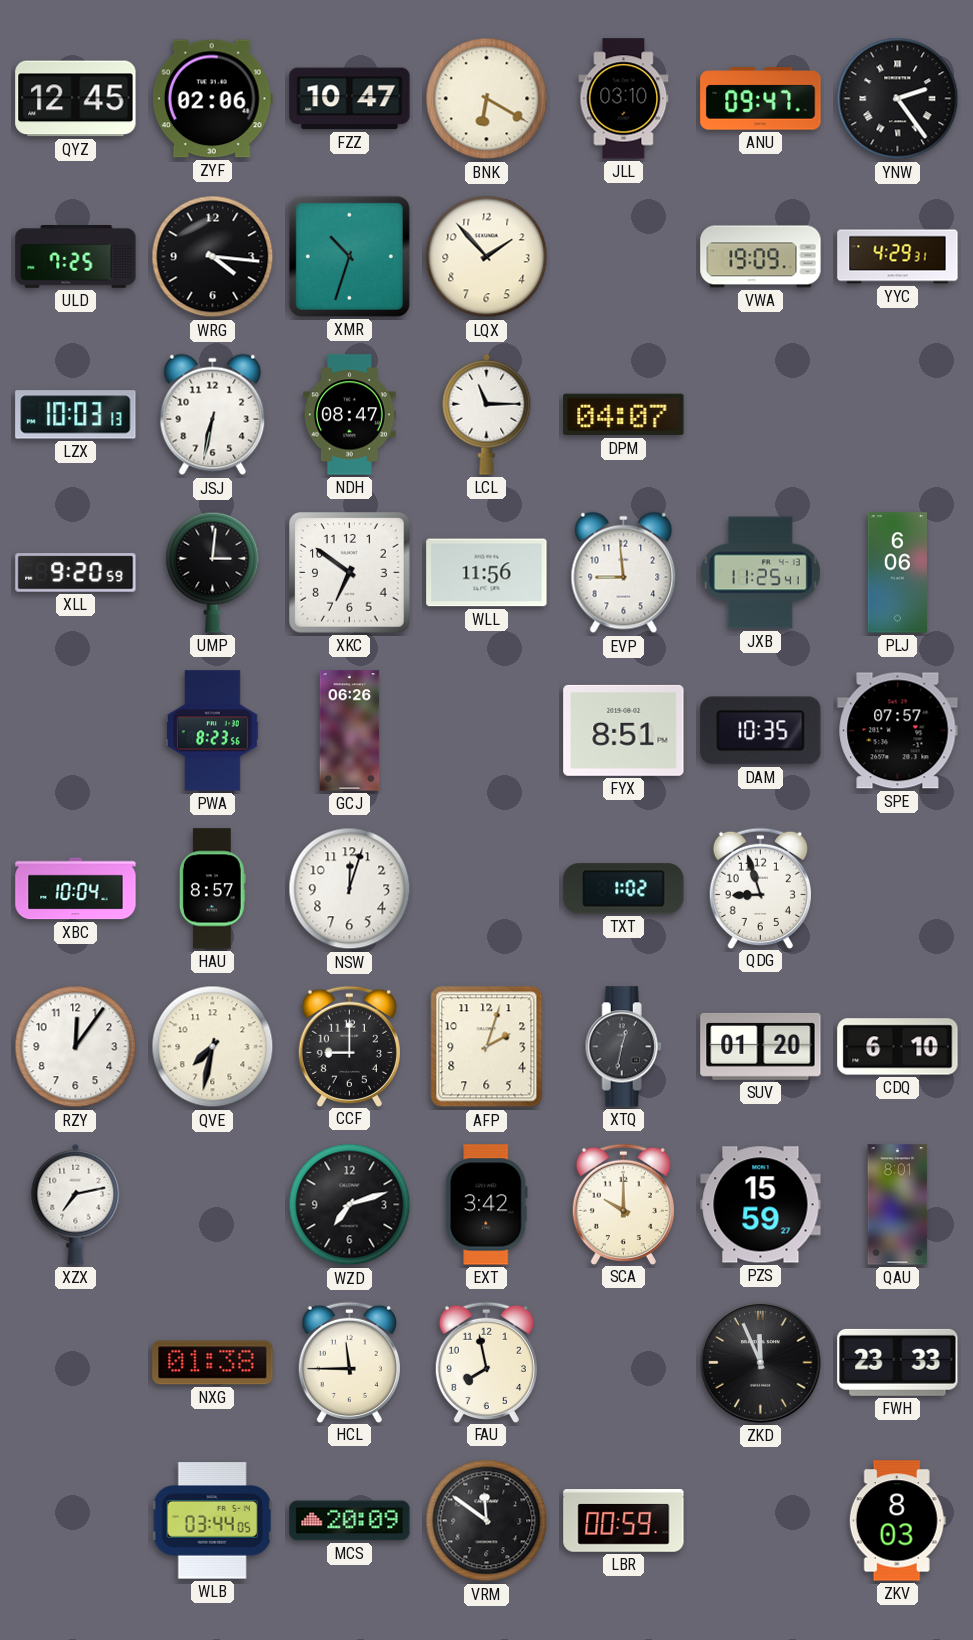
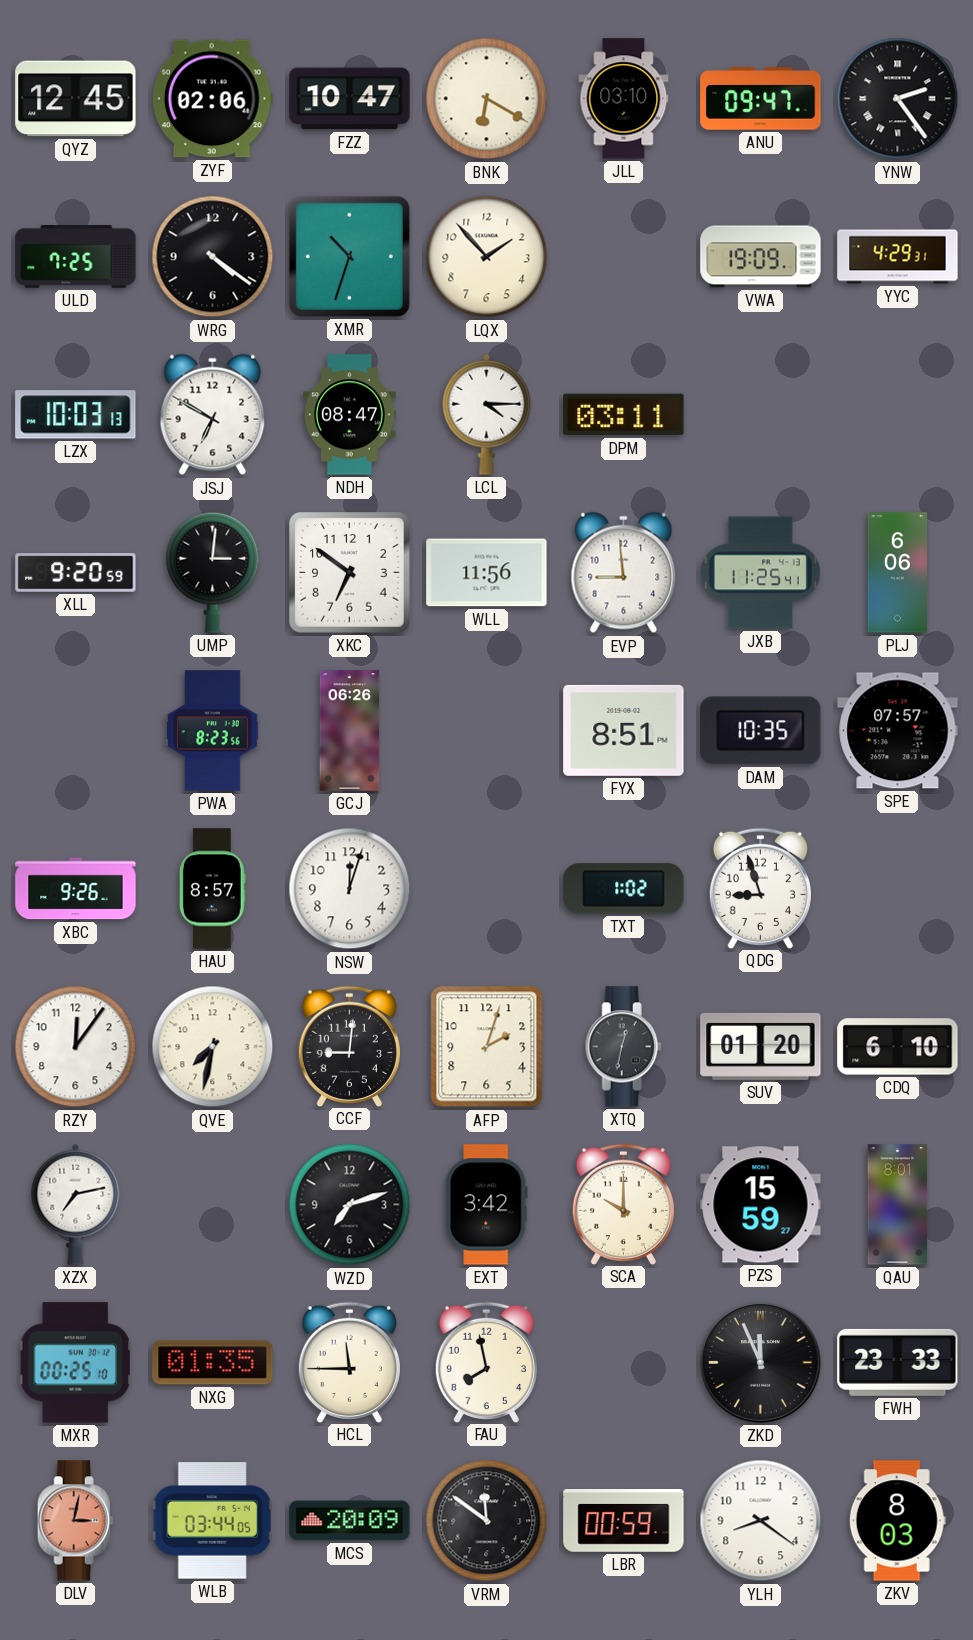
WRG: 4:16 -> 4:21 (213, 257)
JSJ: 6:32 -> 6:50 (213, 415)
LCL: 11:15 -> 4:15 (487, 414)
DPM: 04:07 -> 03:11 (624, 415)
XBC: 10:04 -> 9:26 (76, 889)
CCF: 9:00 -> 9:01 (349, 1046)
MXR: none -> 00:25 (75, 1363)
NXG: 01:38 -> 01:35 (213, 1363)
DLV: none -> 3:02 (75, 1521)
YLH: none -> 8:21 (761, 1521)
